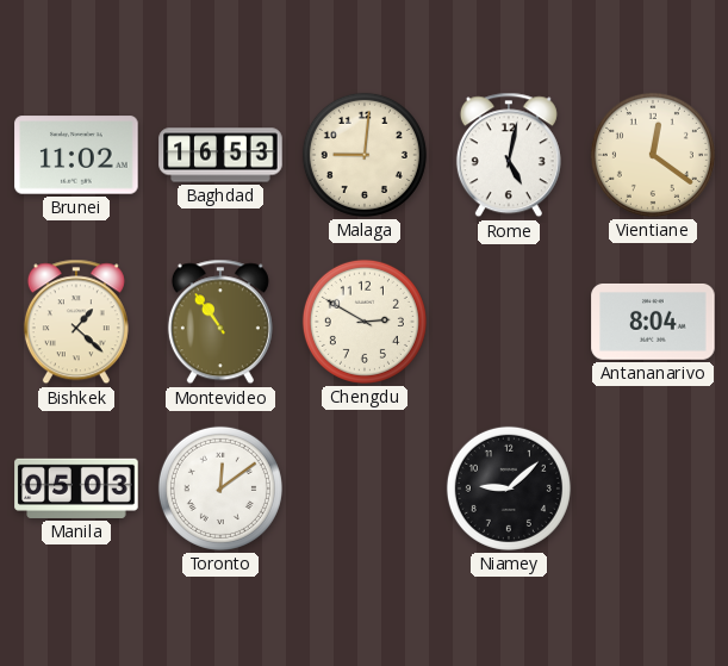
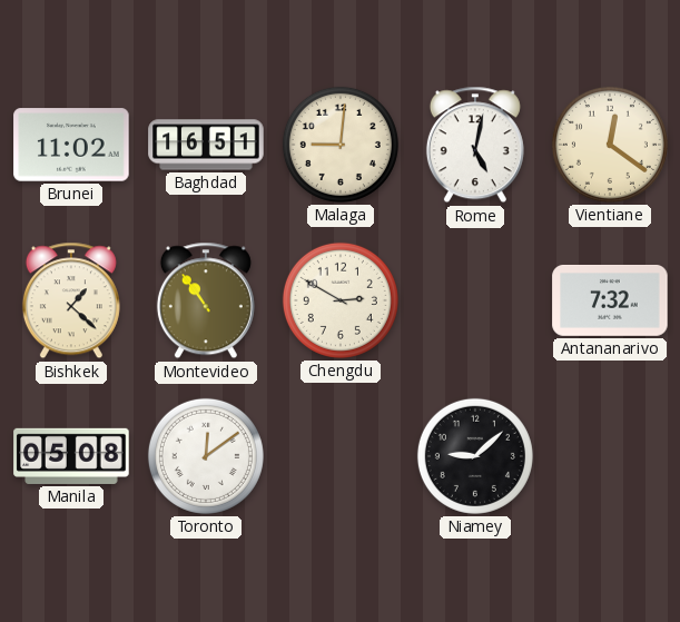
Baghdad: 16:53 -> 16:51 (206, 145)
Antananarivo: 8:04 -> 7:32 (610, 300)
Manila: 05:03 -> 05:08 (71, 456)
